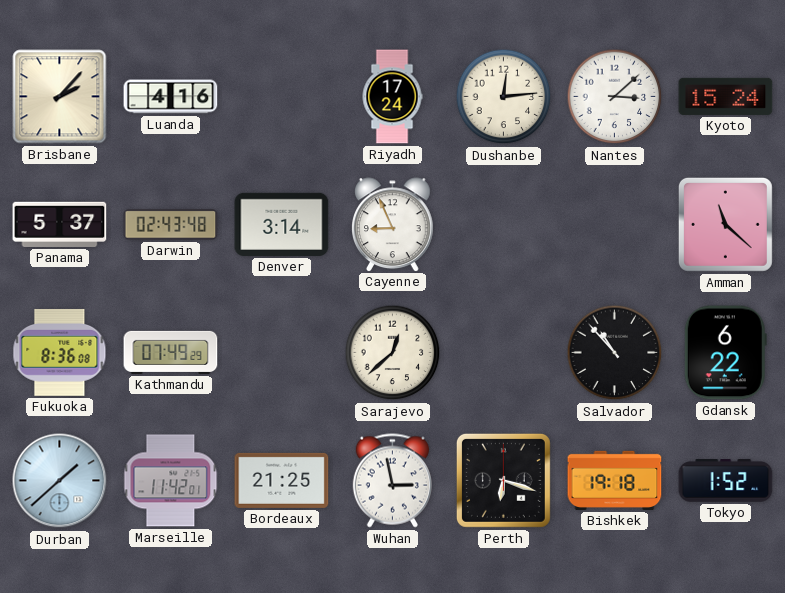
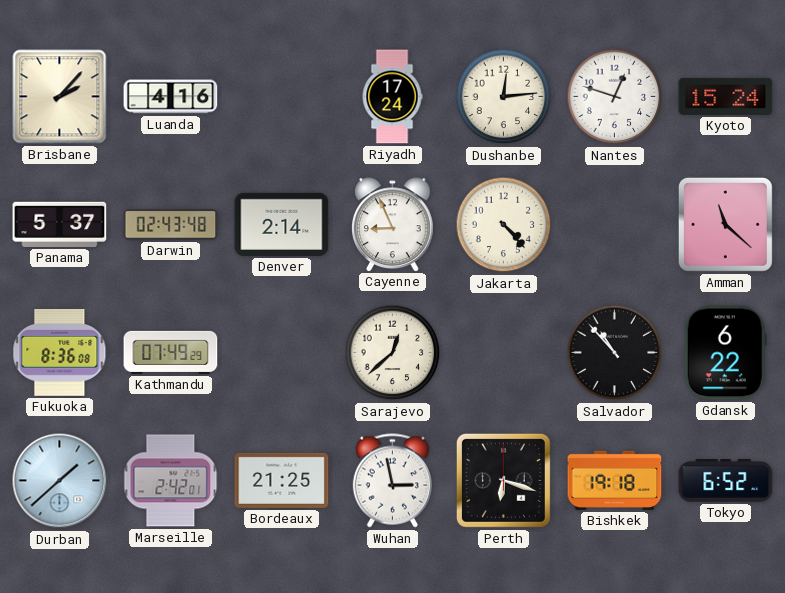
Nantes: 3:08 -> 12:48 (615, 97)
Denver: 3:14 -> 2:14 (282, 224)
Jakarta: none -> 4:23 (504, 225)
Marseille: 11:42 -> 2:42 (171, 481)
Tokyo: 1:52 -> 6:52 (726, 481)
